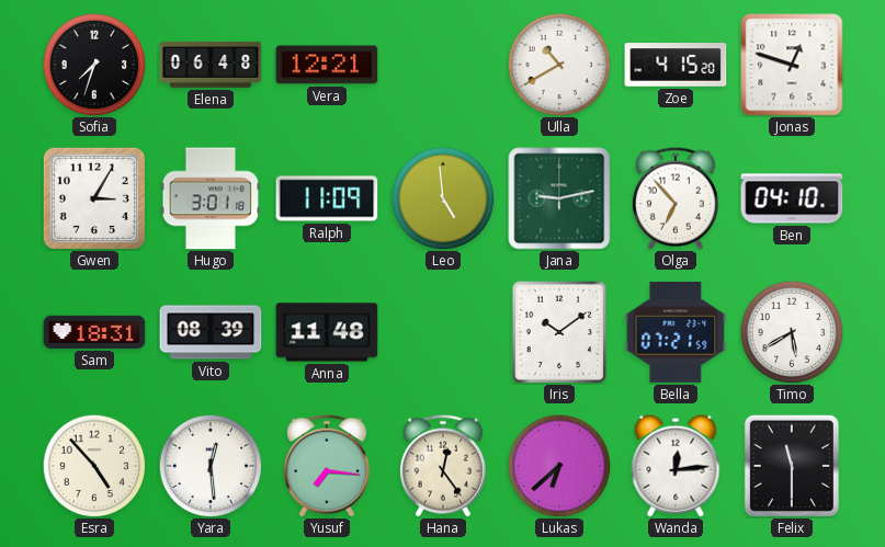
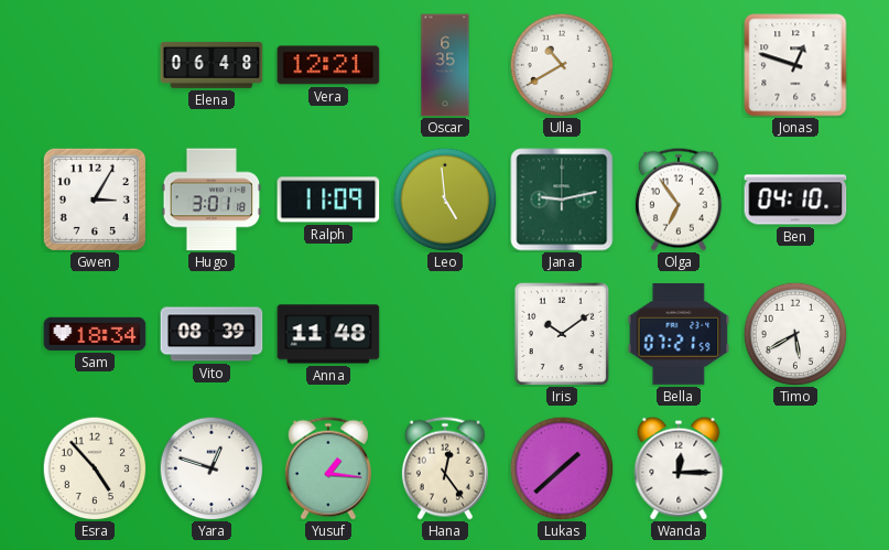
Sofia: 7:33 -> none (94, 65)
Oscar: none -> 6:35 (445, 65)
Zoe: 4:15 -> none (676, 65)
Olga: 6:53 -> 6:54 (679, 199)
Sam: 18:31 -> 18:34 (95, 334)
Yara: 12:29 -> 12:48 (212, 468)
Yusuf: 7:16 -> 1:16 (328, 468)
Lukas: 6:38 -> 1:38 (562, 468)
Wanda: 12:14 -> 12:15 (679, 468)
Felix: 11:30 -> none (792, 466)
